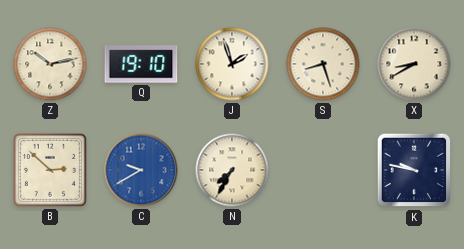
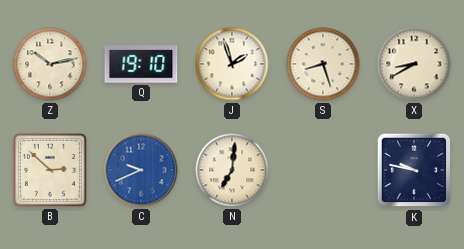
C: 9:40 -> 9:41 (141, 170)
N: 7:35 -> 7:01 (232, 170)
